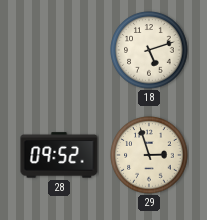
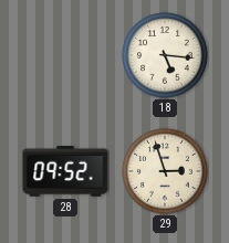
18: 5:12 -> 5:16 (165, 55)
